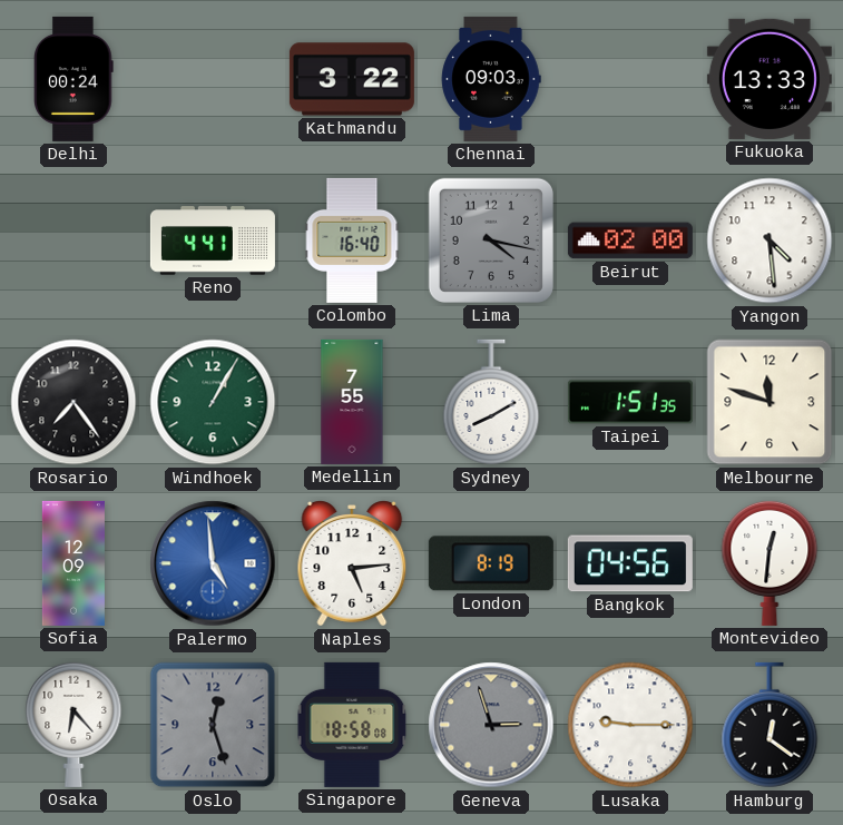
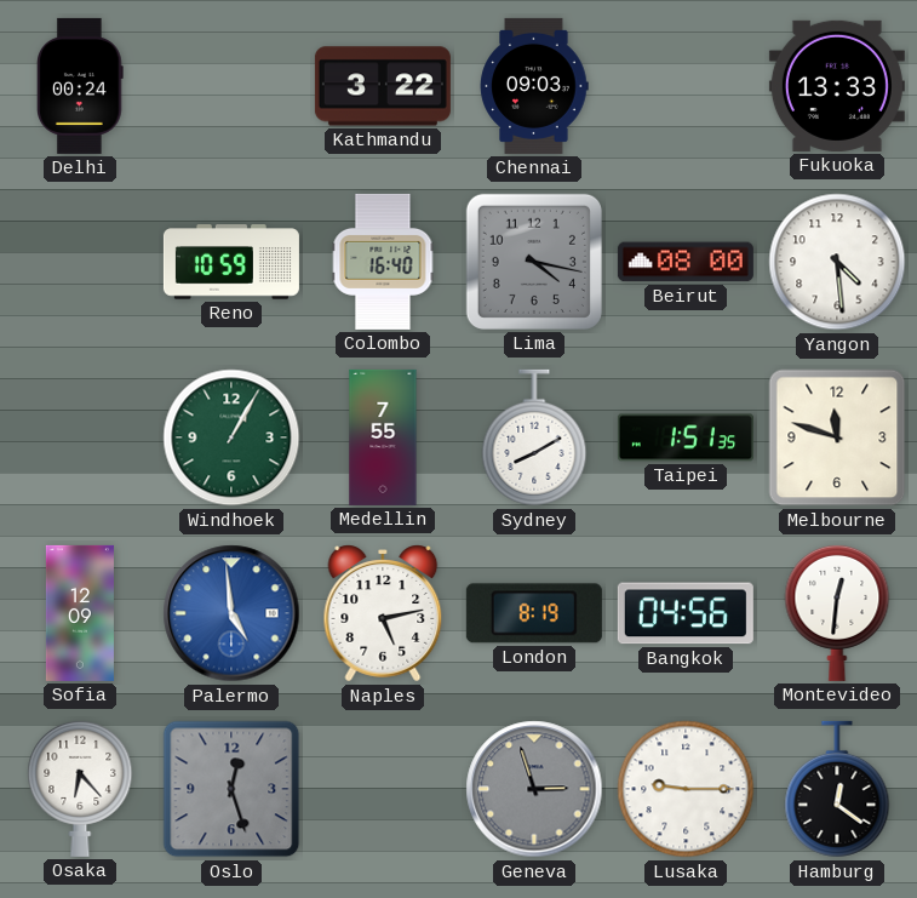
Reno: 4:41 -> 10:59 (231, 262)
Beirut: 02:00 -> 08:00 (686, 262)
Rosario: 7:24 -> none (73, 402)
Naples: 5:14 -> 5:13 (383, 613)
Singapore: 18:58 -> none (352, 725)
